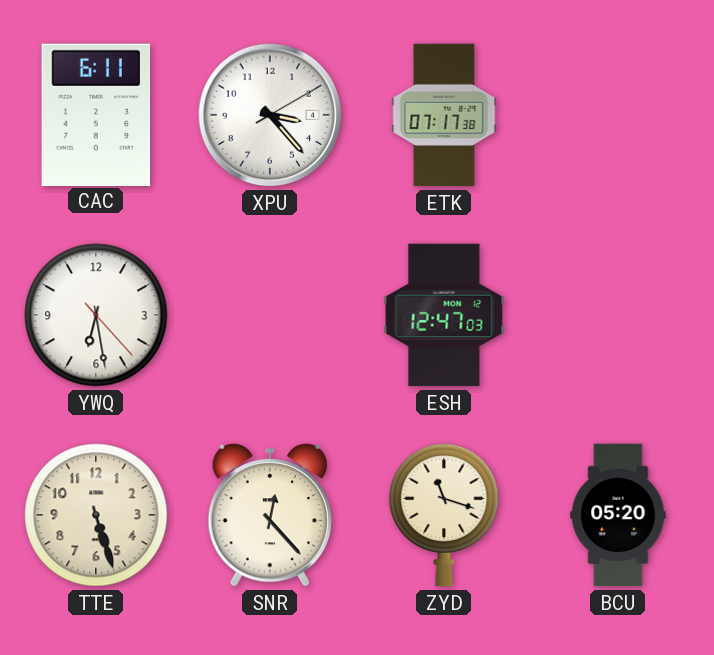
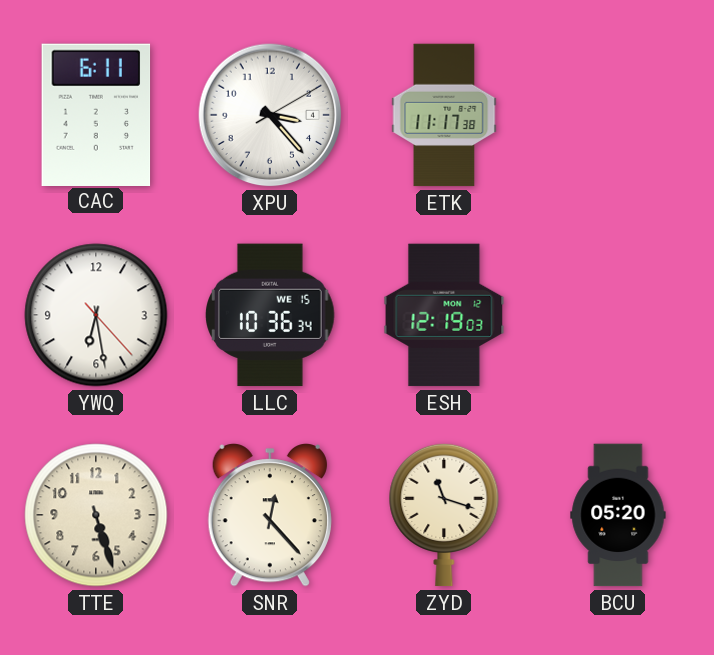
ETK: 07:17 -> 11:17 (444, 115)
LLC: none -> 10:36 (270, 315)
ESH: 12:47 -> 12:19 (444, 315)
